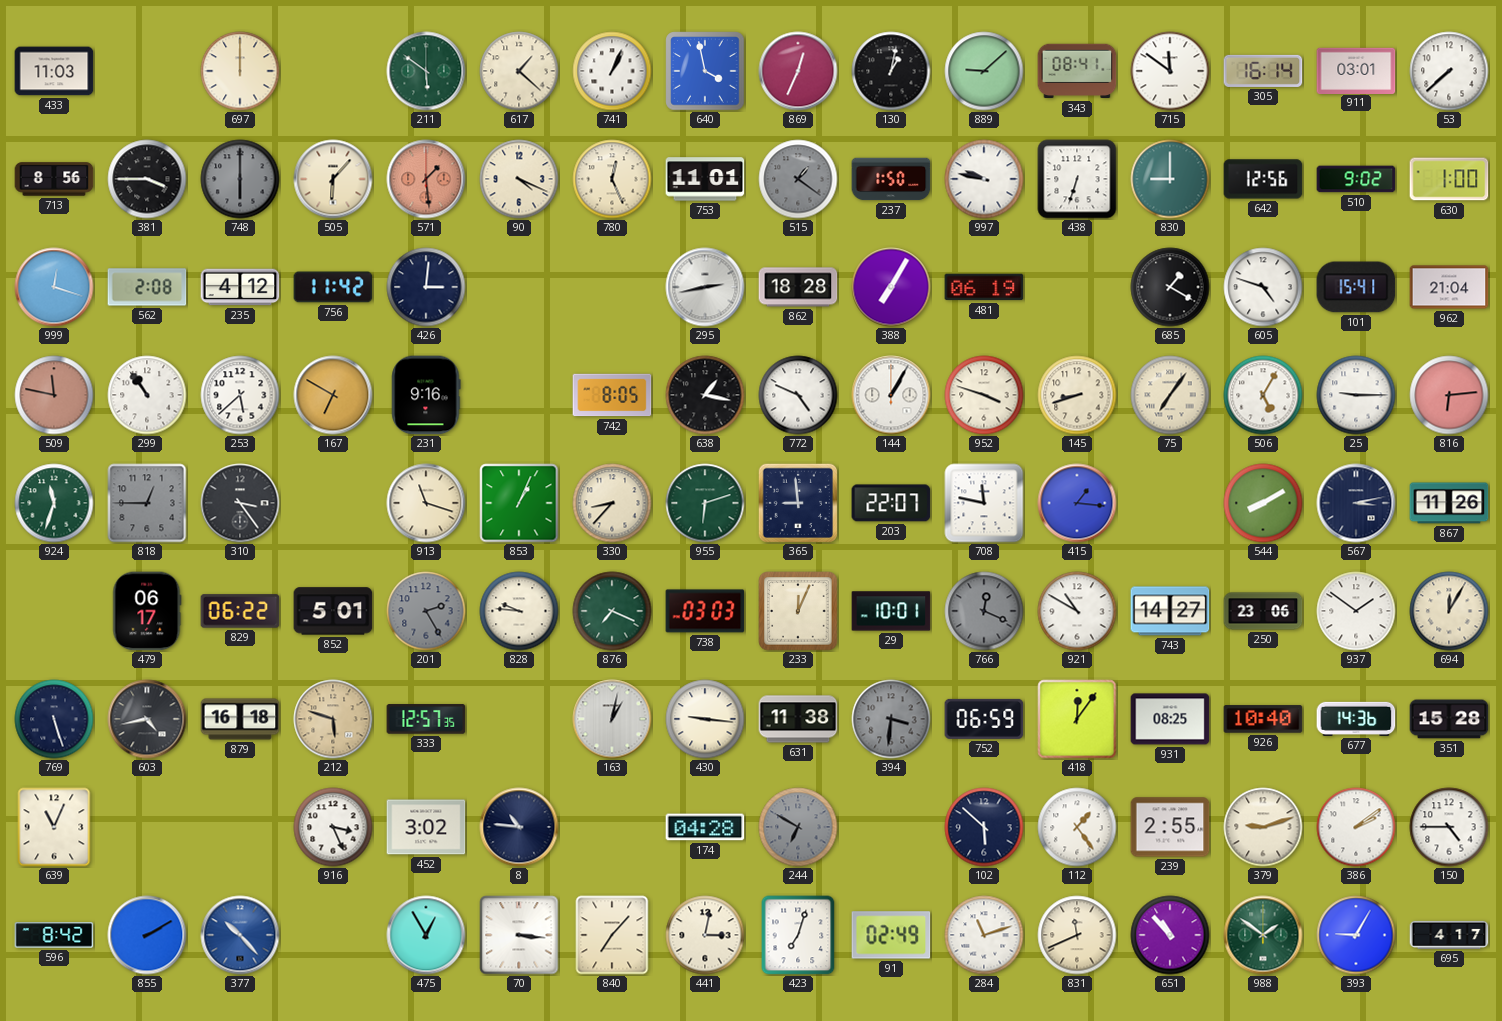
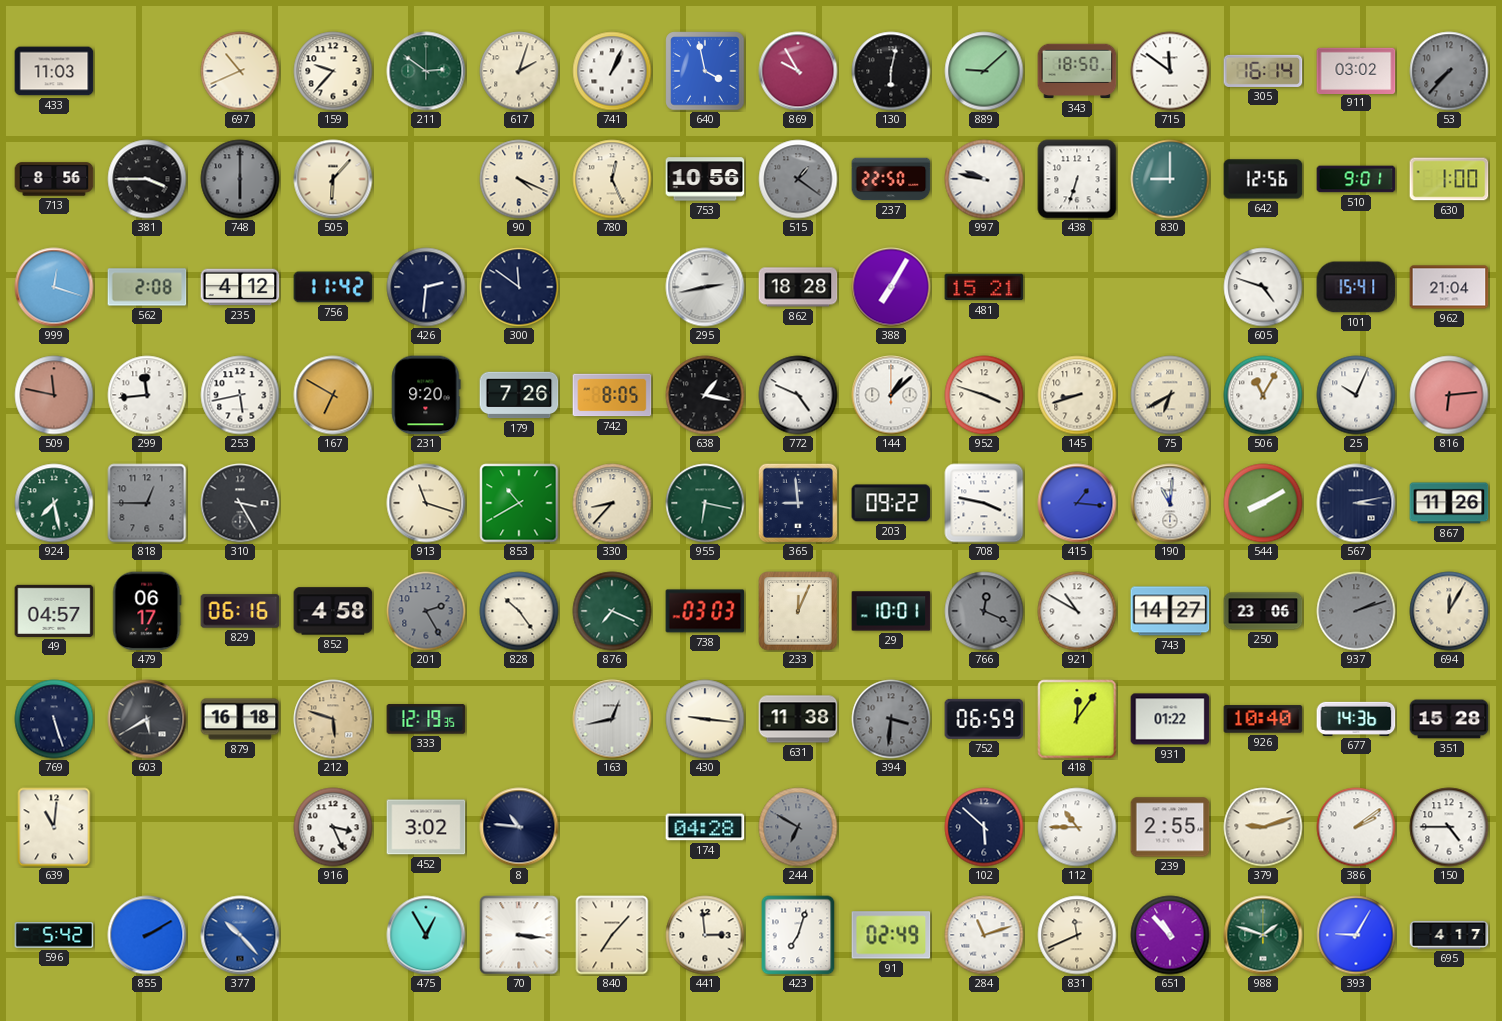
697: 12:00 -> 10:41 (240, 71)
159: none -> 9:37 (333, 71)
211: 5:51 -> 2:51 (426, 71)
617: 1:22 -> 2:03 (519, 71)
869: 12:34 -> 9:55 (798, 71)
130: 1:02 -> 6:02 (891, 71)
343: 08:41 -> 18:50 (1077, 71)
911: 03:01 -> 03:02 (1356, 70)
53: 7:38 -> 7:37 (1449, 71)
53 dial: white -> grey (1449, 71)
571: 1:29 -> none (426, 179)
753: 11:01 -> 10:56 (705, 179)
237: 1:50 -> 22:50 (891, 179)
510: 9:02 -> 9:01 (1356, 179)
426: 3:01 -> 2:31 (426, 287)
300: none -> 11:51 (519, 287)
481: 06:19 -> 15:21 (984, 287)
685: 1:20 -> none (1170, 287)
299: 10:54 -> 11:44 (147, 395)
253: 5:38 -> 5:43 (240, 395)
231: 9:16 -> 9:20 (426, 395)
179: none -> 7:26 (519, 395)
144: 1:05 -> 1:08 (891, 395)
75: 7:06 -> 6:40 (1170, 395)
506: 5:05 -> 11:05 (1263, 395)
25: 9:15 -> 10:04 (1356, 395)
924: 11:33 -> 7:28 (54, 503)
310: 3:24 -> 3:25 (240, 503)
853: 1:04 -> 10:40 (519, 503)
955: 6:12 -> 6:17 (705, 503)
203: 22:07 -> 09:22 (891, 503)
708: 11:47 -> 3:47 (984, 503)
190: none -> 11:01 (1170, 503)
49: none -> 04:57 (54, 611)
829: 06:22 -> 06:16 (240, 611)
852: 5:01 -> 4:58 (333, 611)
828: 9:46 -> 10:24 (519, 611)
937: 1:51 -> 2:12 (1356, 611)
937 dial: white -> grey (1356, 611)
603: 4:43 -> 5:40 (147, 719)
333: 12:57 -> 12:19 (426, 719)
163: 1:02 -> 12:43 (612, 719)
931: 08:25 -> 01:22 (1170, 719)
639: 11:04 -> 11:01 (54, 827)
112: 1:24 -> 10:45 (1077, 827)
596: 8:42 -> 5:42 (54, 935)
441: 3:02 -> 2:59 (705, 935)
988: 1:51 -> 1:48 (1263, 935)
